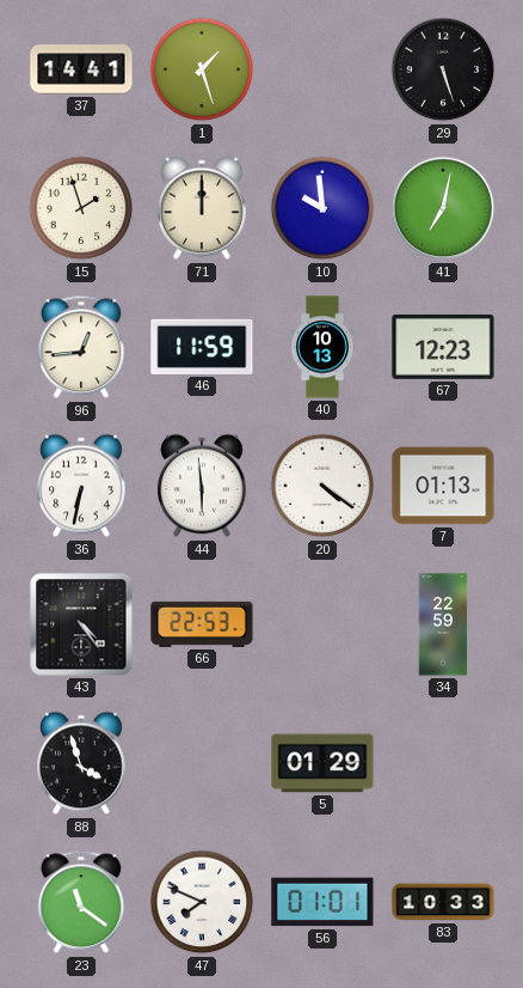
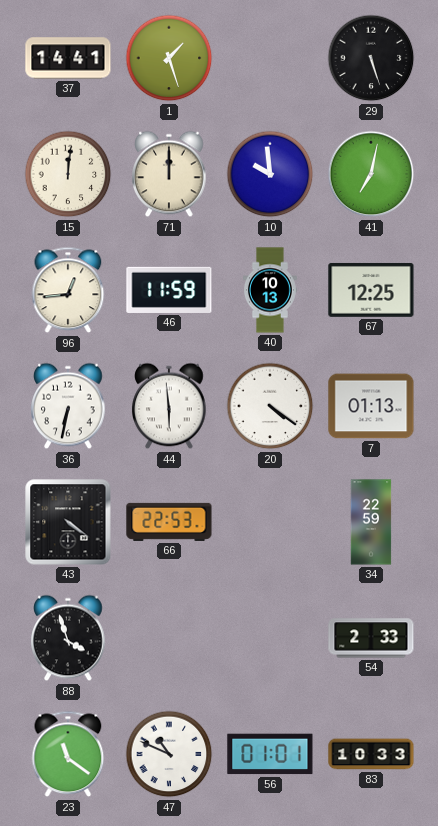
15: 1:57 -> 12:01 (68, 174)
67: 12:23 -> 12:25 (371, 290)
43: 4:24 -> 4:21 (68, 522)
5: 01:29 -> none (322, 763)
54: none -> 2:33 (371, 638)
47: 7:49 -> 10:49 (169, 754)
